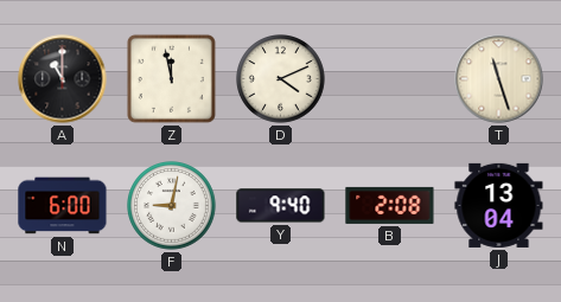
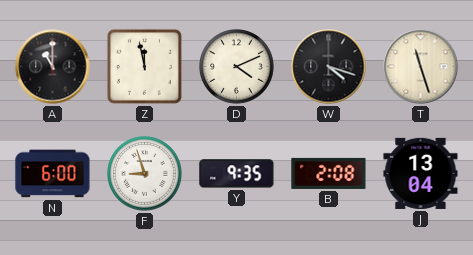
W: none -> 4:18 (329, 67)
F: 9:02 -> 8:57 (145, 174)
Y: 9:40 -> 9:35 (237, 174)
